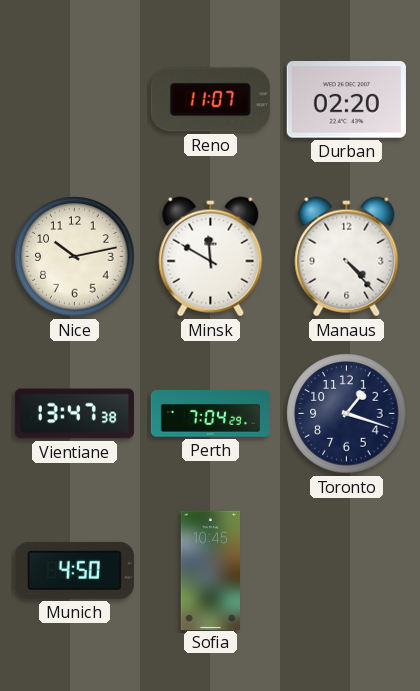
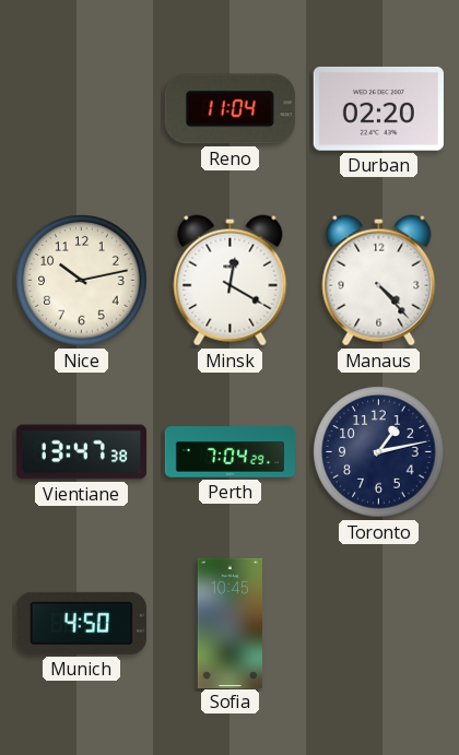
Reno: 11:07 -> 11:04 (229, 109)
Minsk: 11:50 -> 12:20 (231, 281)
Toronto: 1:18 -> 1:13 (379, 452)
